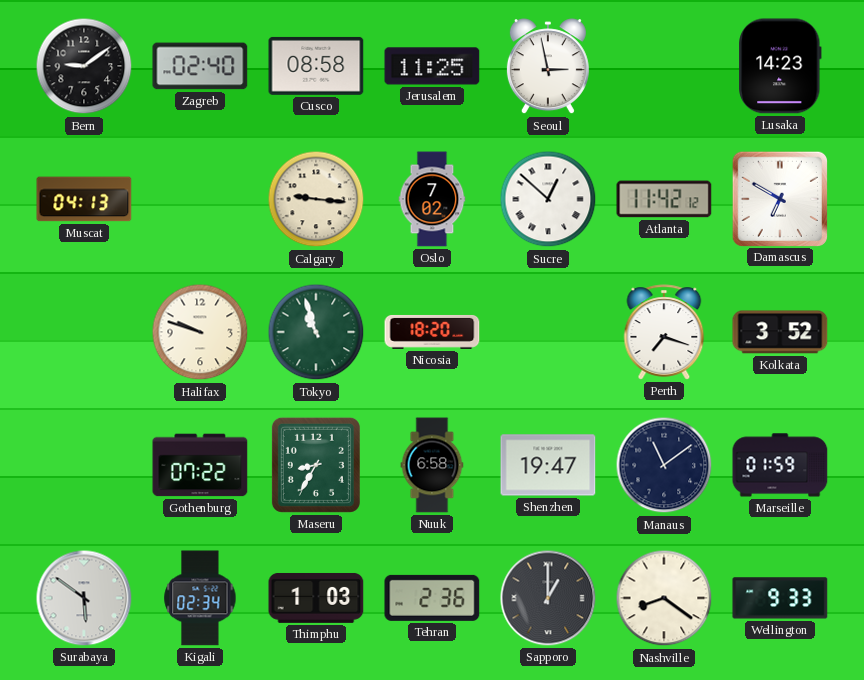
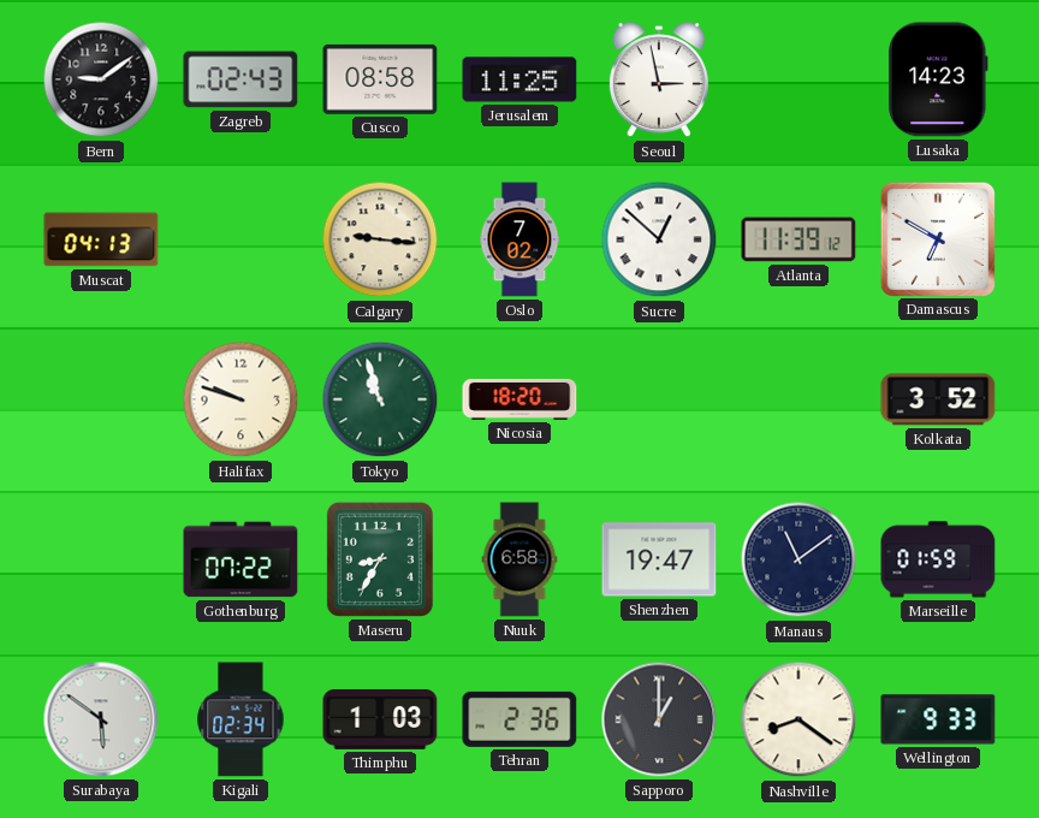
Zagreb: 02:40 -> 02:43 (241, 79)
Atlanta: 11:42 -> 11:39 (798, 239)
Perth: 7:18 -> none (664, 332)
